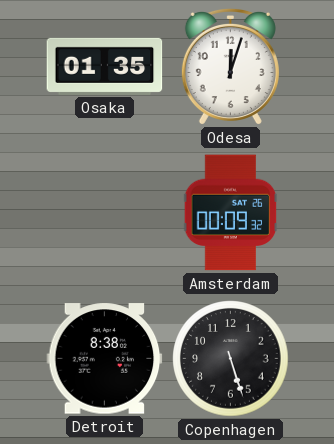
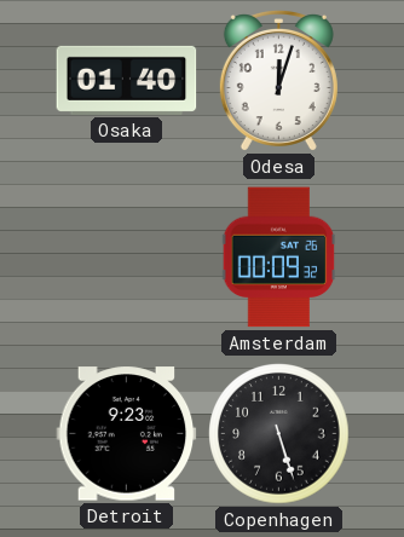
Osaka: 01:35 -> 01:40 (127, 80)
Detroit: 8:38 -> 9:23 (127, 434)
